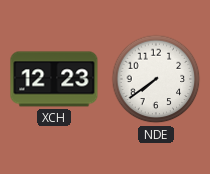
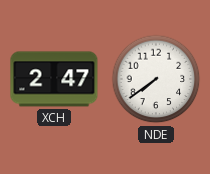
XCH: 12:23 -> 2:47 (54, 79)
